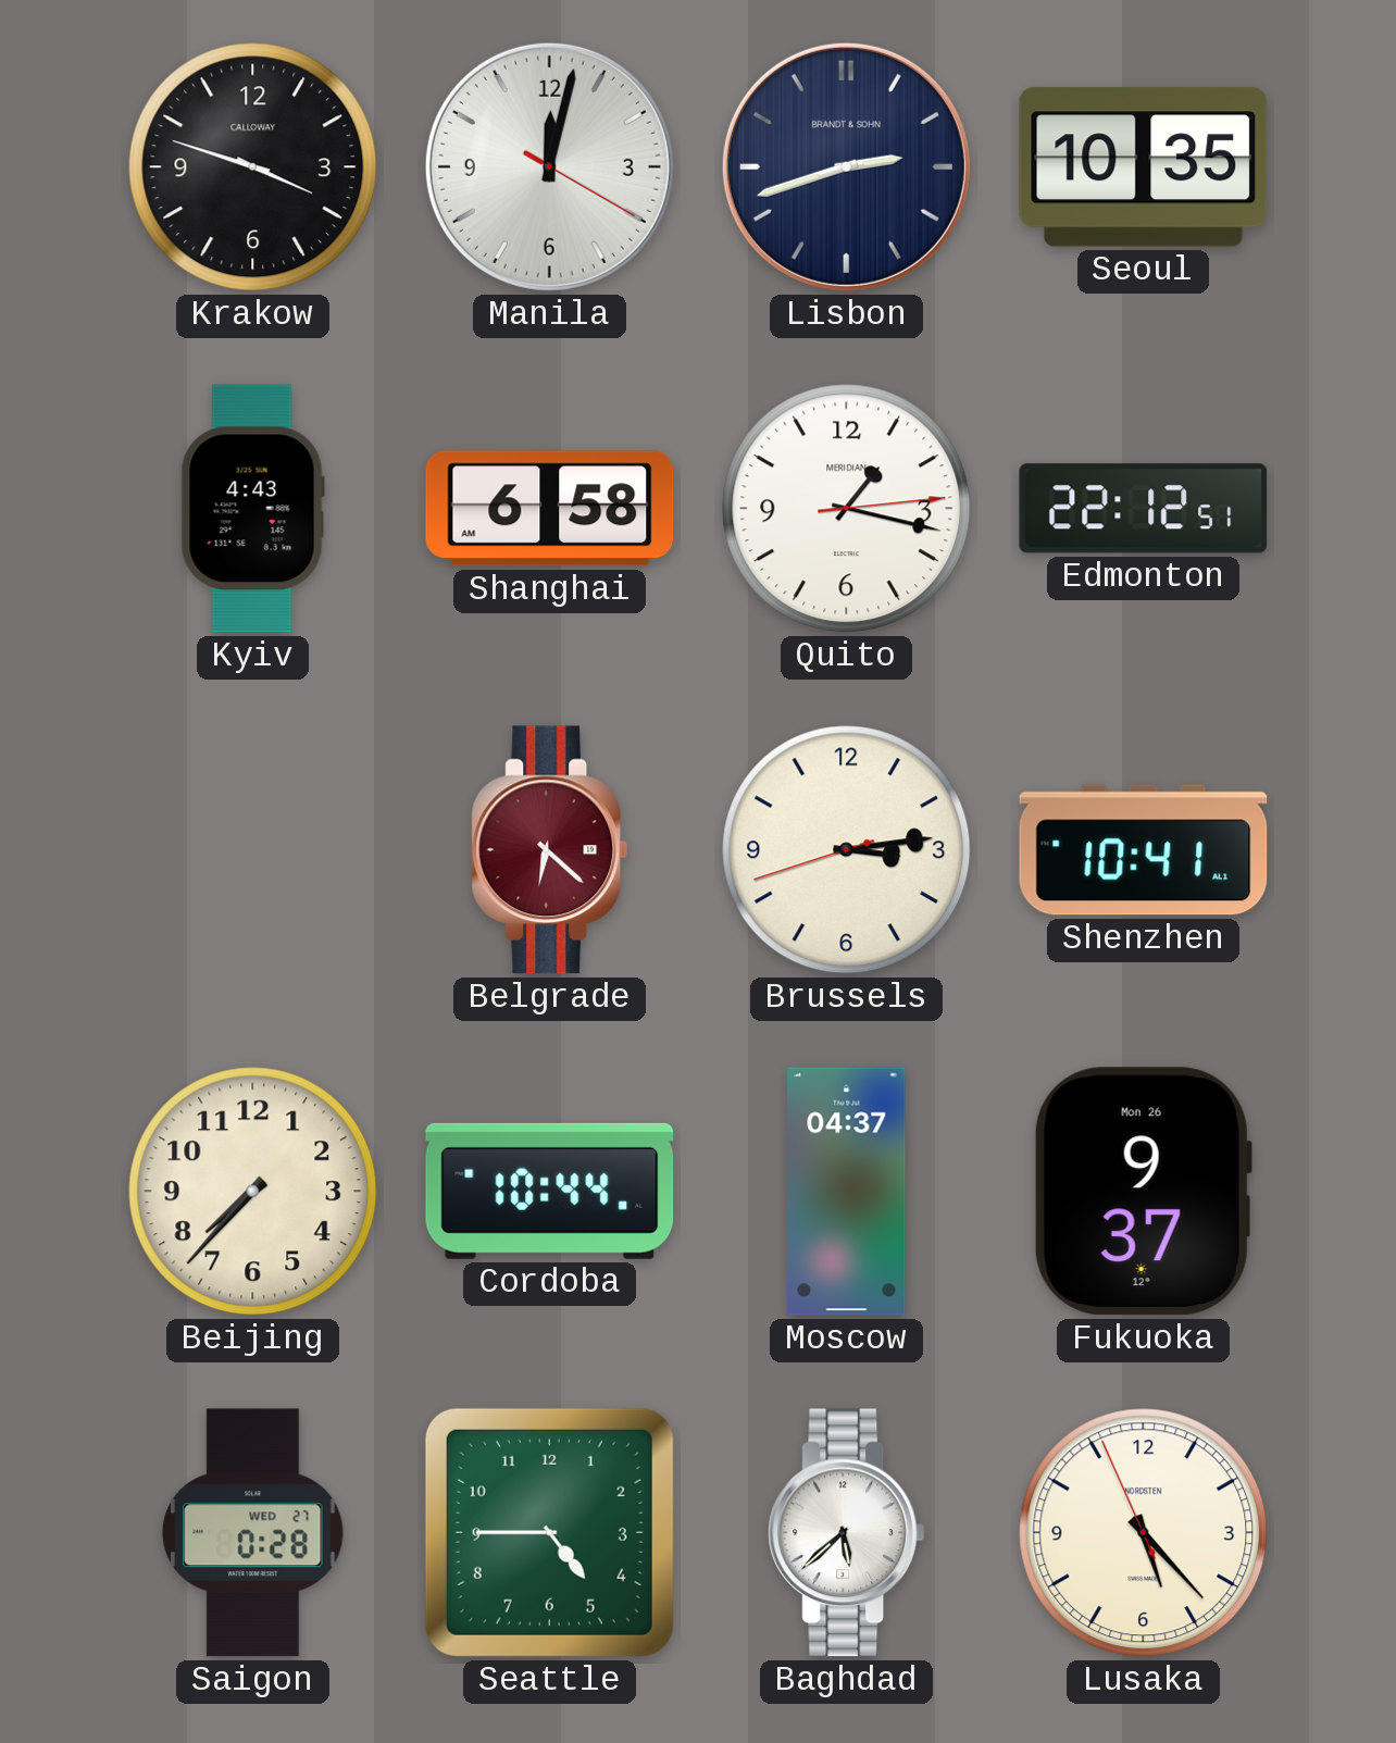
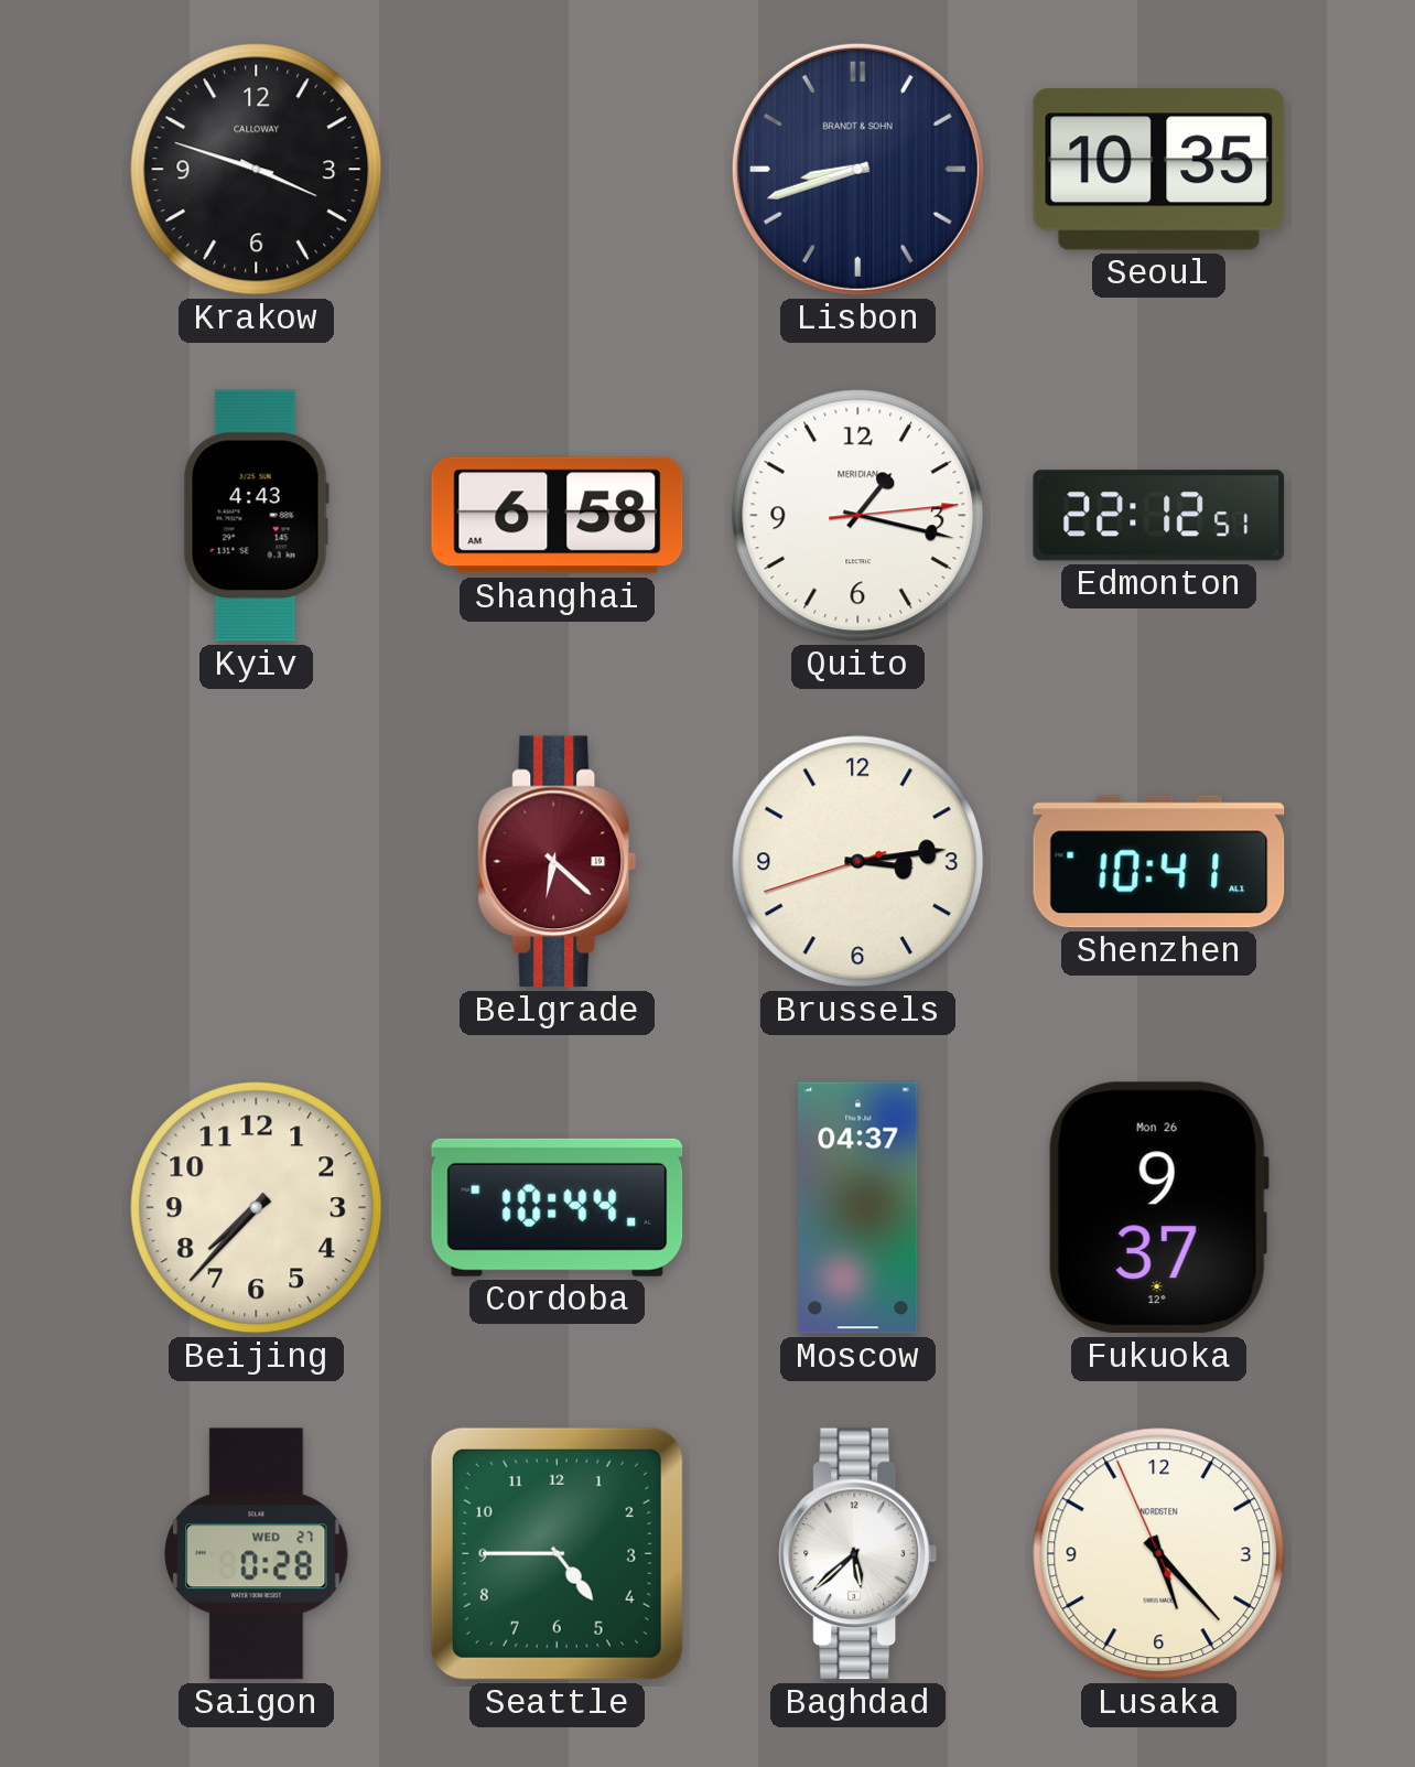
Manila: 12:02 -> none (549, 166)
Lisbon: 2:42 -> 8:42 (857, 169)
